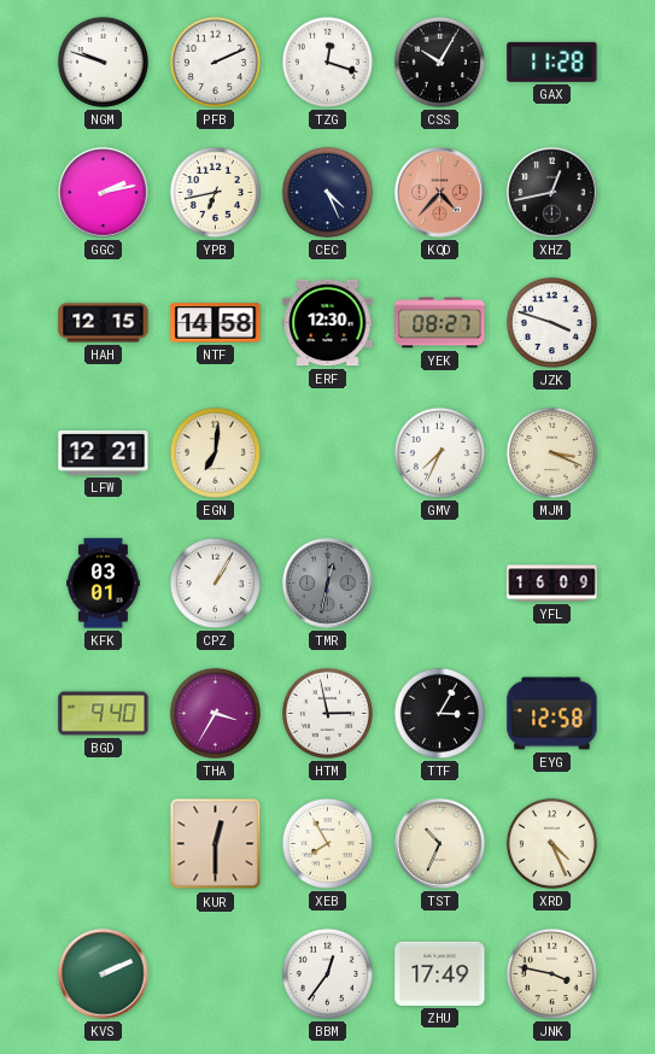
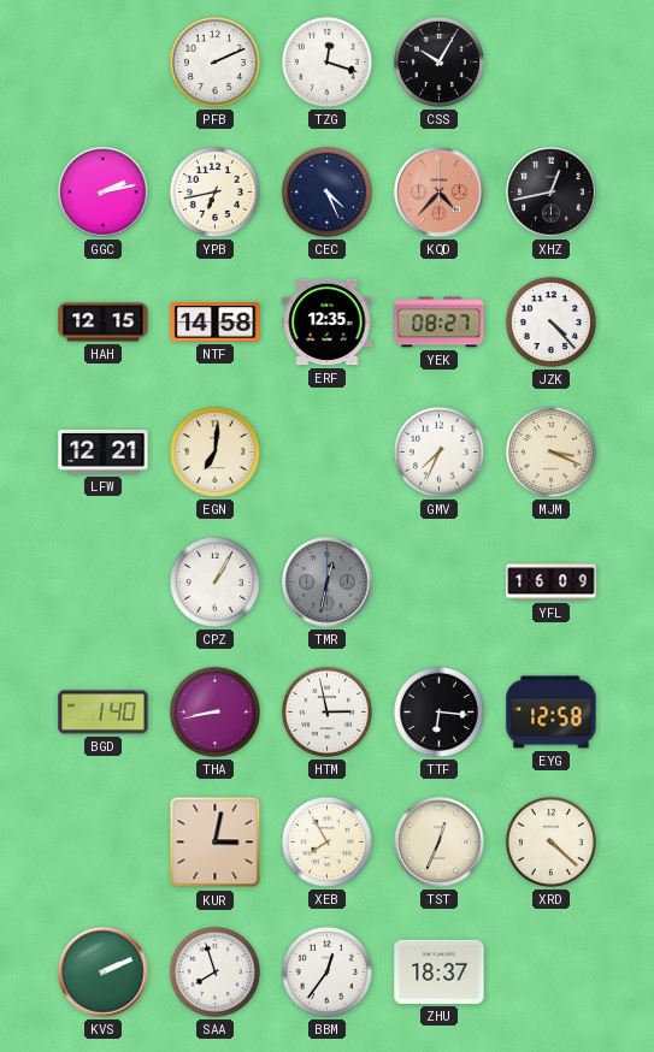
NGM: 9:48 -> none (103, 62)
GAX: 11:28 -> none (552, 62)
ERF: 12:30 -> 12:35 (328, 323)
JZK: 3:48 -> 4:23 (550, 321)
KFK: 03:01 -> none (104, 584)
BGD: 9:40 -> 1:40 (104, 713)
THA: 3:35 -> 8:43 (214, 711)
TTF: 3:05 -> 6:16 (438, 711)
KUR: 12:30 -> 3:02 (216, 843)
TST: 10:34 -> 12:34 (440, 843)
XRD: 4:26 -> 4:22 (550, 841)
SAA: none -> 7:57 (214, 971)
ZHU: 17:49 -> 18:37 (440, 971)
JNK: 3:47 -> none (551, 973)
